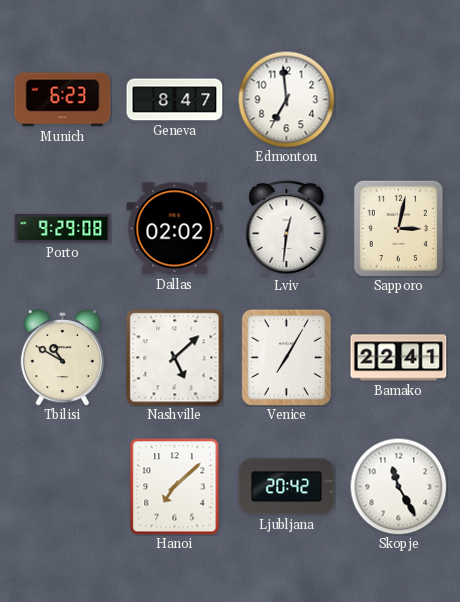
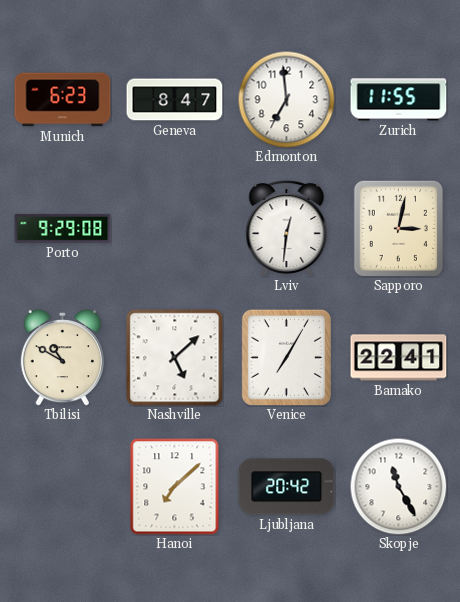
Zurich: none -> 11:55 (399, 100)
Dallas: 02:02 -> none (175, 229)
